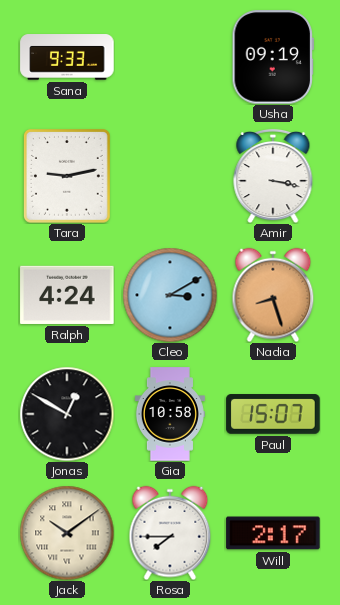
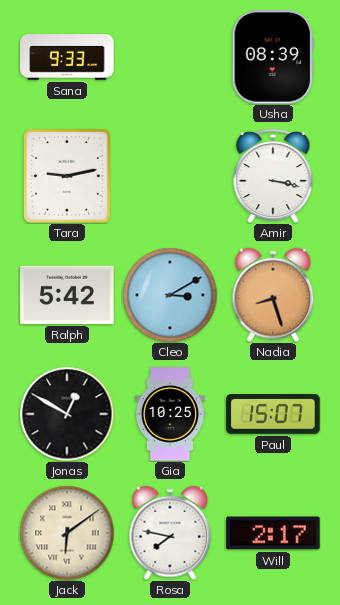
Usha: 09:19 -> 08:39 (272, 57)
Ralph: 4:24 -> 5:42 (67, 295)
Gia: 10:58 -> 10:25 (170, 414)
Jack: 10:09 -> 6:09 (67, 533)
Rosa: 7:45 -> 7:47 (170, 533)
